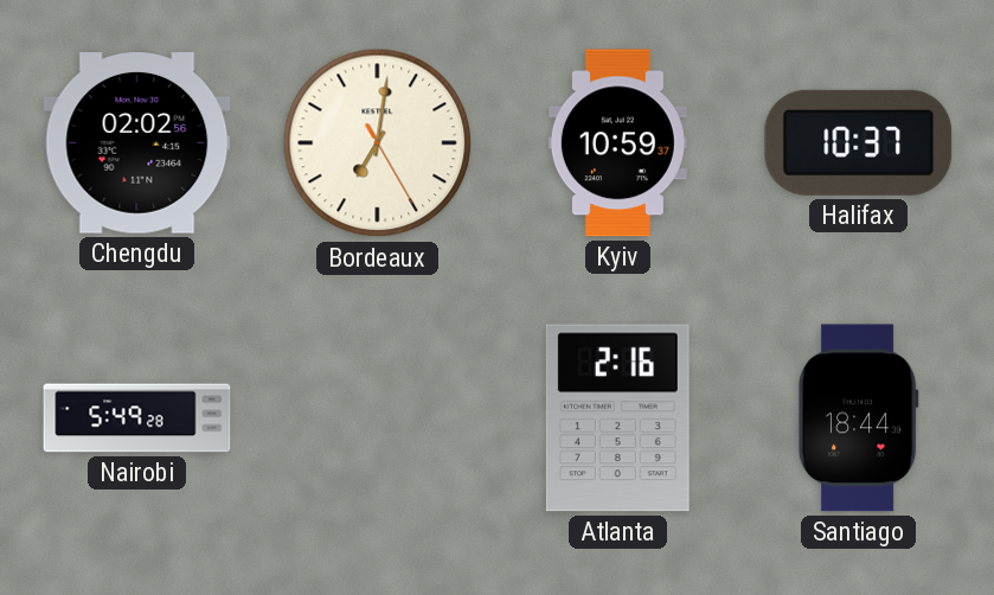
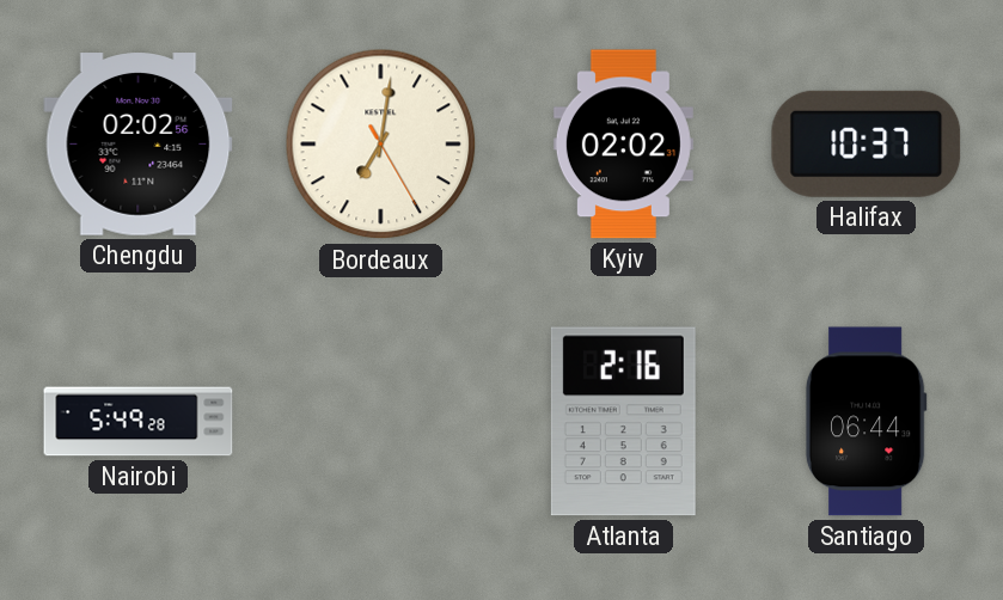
Kyiv: 10:59 -> 02:02 (623, 145)
Santiago: 18:44 -> 06:44 (866, 422)
